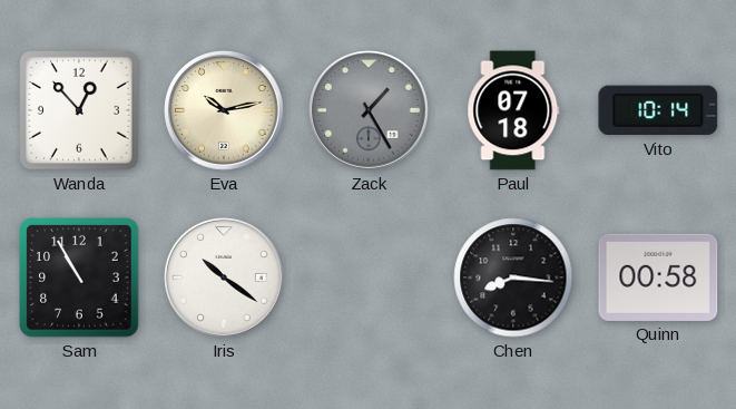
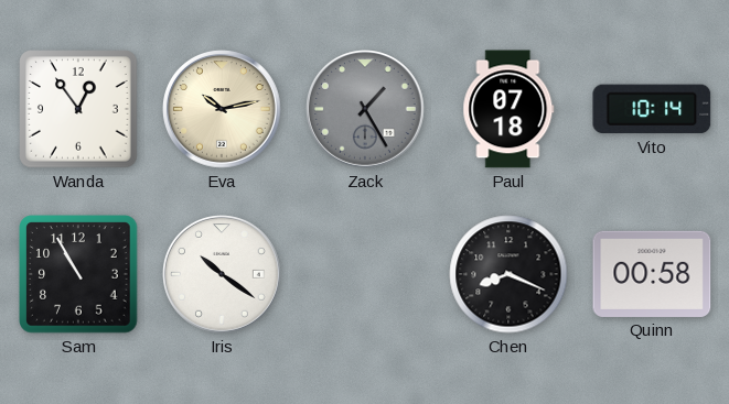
Wanda: 12:53 -> 12:54 (78, 109)
Chen: 8:16 -> 8:19 (508, 274)
